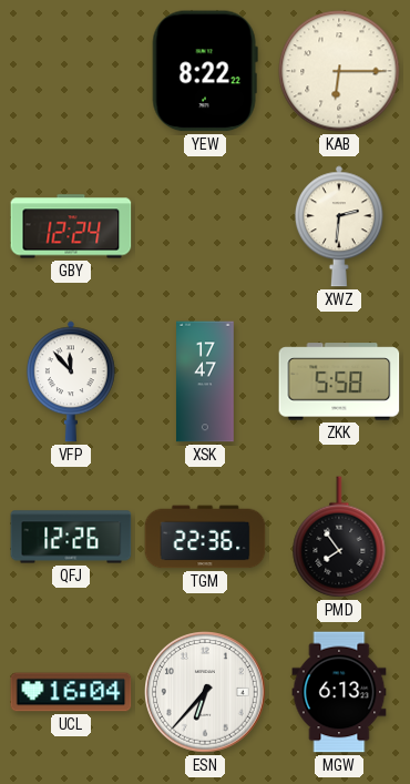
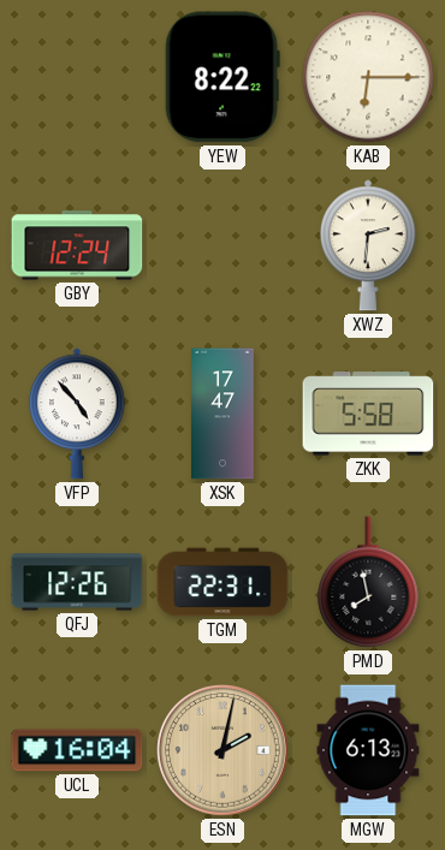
VFP: 11:53 -> 4:53 (77, 414)
TGM: 22:36 -> 22:31 (222, 582)
PMD: 7:54 -> 7:58 (368, 582)
ESN: 6:37 -> 2:02 (224, 751)
ESN dial: white -> champagne (224, 751)
